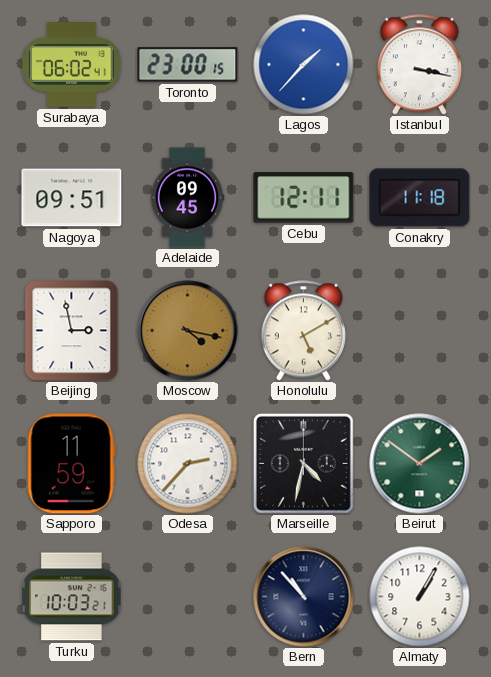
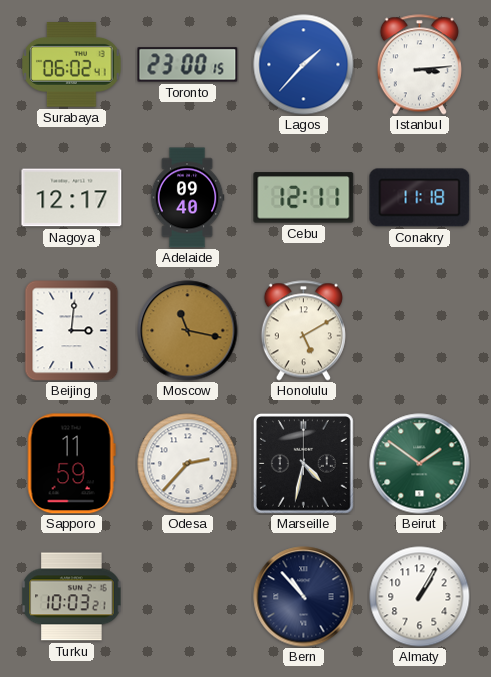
Istanbul: 3:17 -> 3:14 (419, 65)
Nagoya: 09:51 -> 12:17 (72, 198)
Adelaide: 09:45 -> 09:40 (187, 198)
Beijing: 2:58 -> 3:01 (72, 330)
Moscow: 4:17 -> 11:17 (188, 331)
